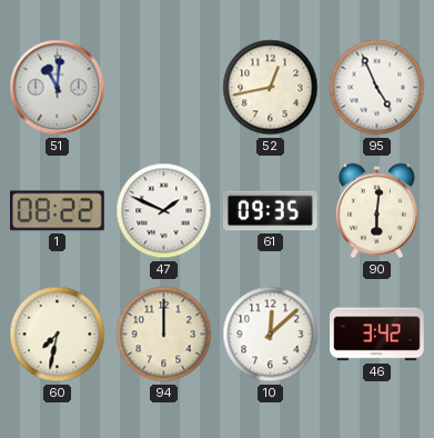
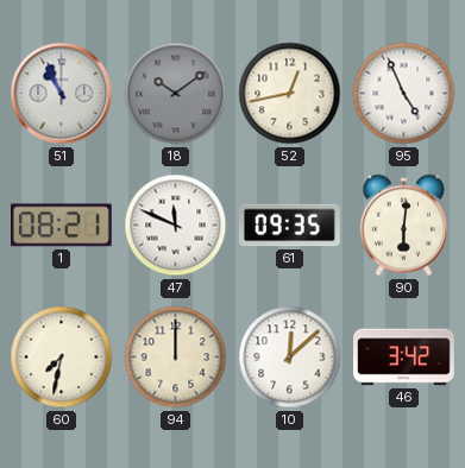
51: 11:01 -> 10:56 (62, 94)
18: none -> 10:09 (176, 94)
1: 08:22 -> 08:21 (62, 226)
47: 1:49 -> 11:49 (176, 226)
